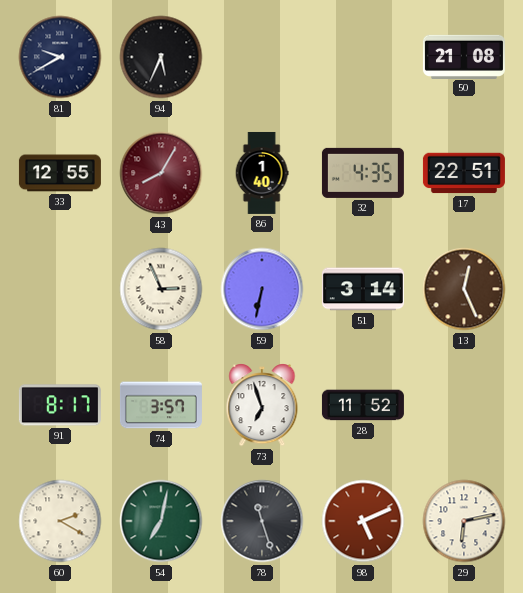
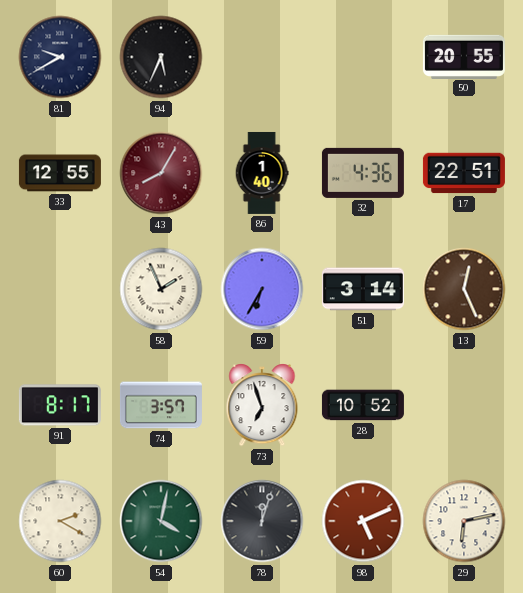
50: 21:08 -> 20:55 (464, 56)
32: 4:35 -> 4:36 (363, 173)
58: 2:56 -> 1:56 (161, 289)
59: 6:32 -> 6:35 (262, 289)
28: 11:52 -> 10:52 (363, 405)
54: 7:02 -> 4:02 (161, 521)
78: 11:27 -> 12:03 (262, 521)
